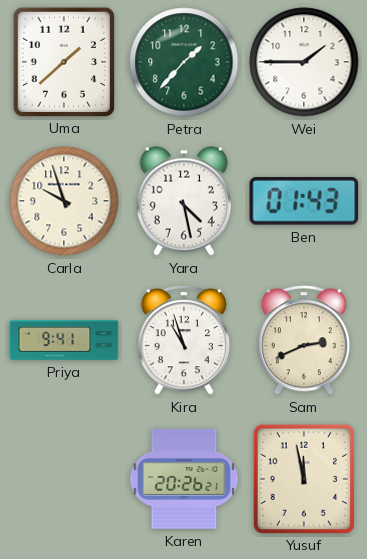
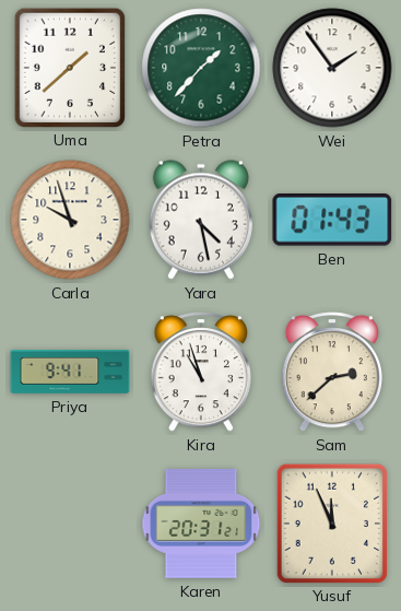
Wei: 1:45 -> 1:54 (332, 68)
Sam: 2:41 -> 2:38 (331, 372)
Karen: 20:26 -> 20:31 (201, 524)
Yusuf: 11:58 -> 11:56 (331, 522)
